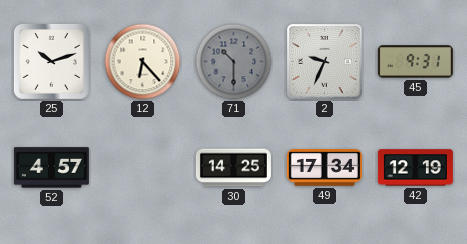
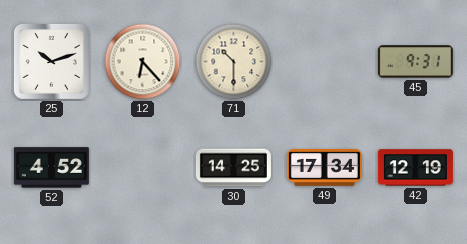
71 dial: grey -> cream (234, 62)
2: 9:34 -> none (325, 62)
52: 4:57 -> 4:52 (51, 168)
